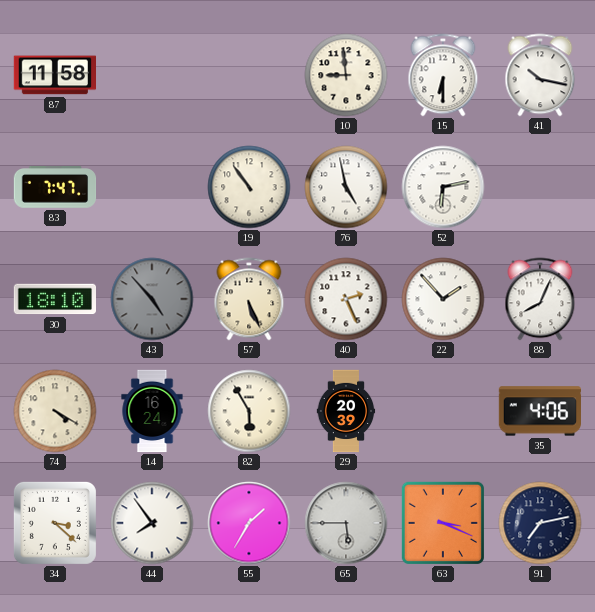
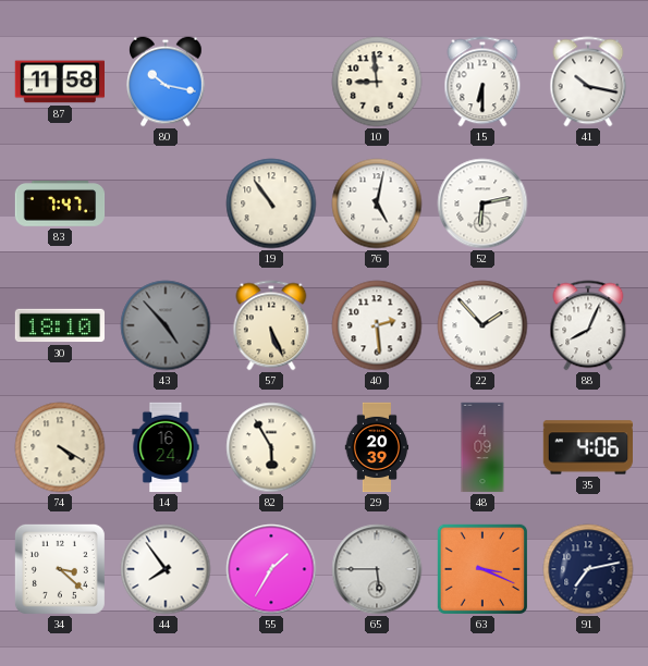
80: none -> 10:17 (167, 82)
76: 4:58 -> 5:02 (377, 203)
40: 2:26 -> 2:29 (377, 325)
48: none -> 4:09 (482, 447)
